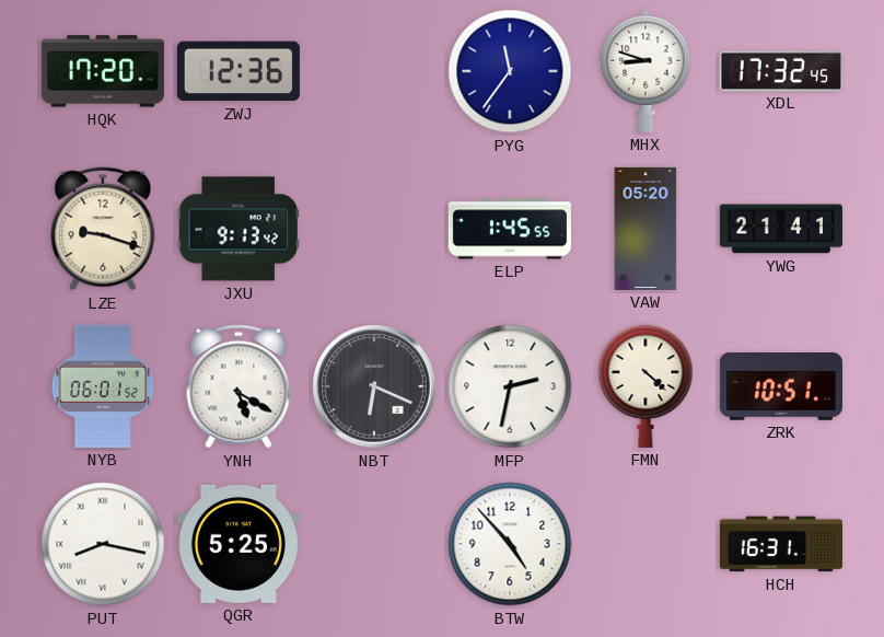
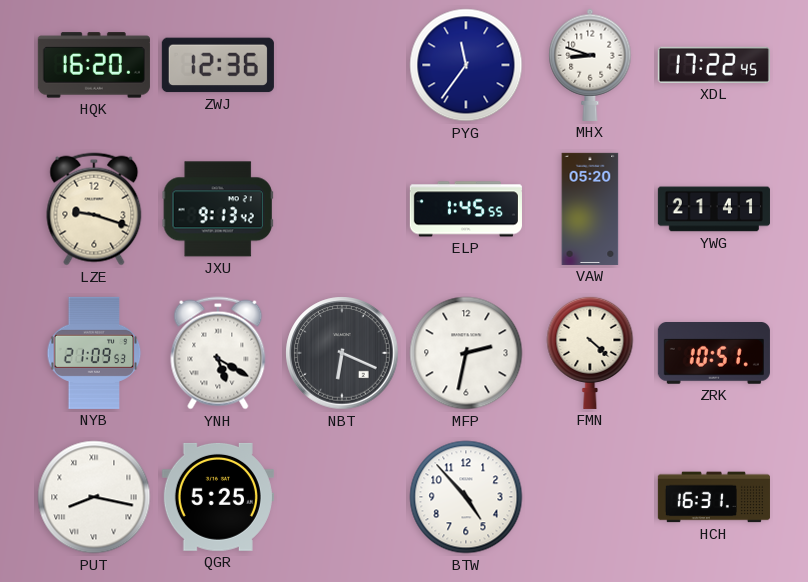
HQK: 17:20 -> 16:20 (94, 65)
XDL: 17:32 -> 17:22 (714, 65)
NYB: 06:01 -> 21:09 (94, 353)
